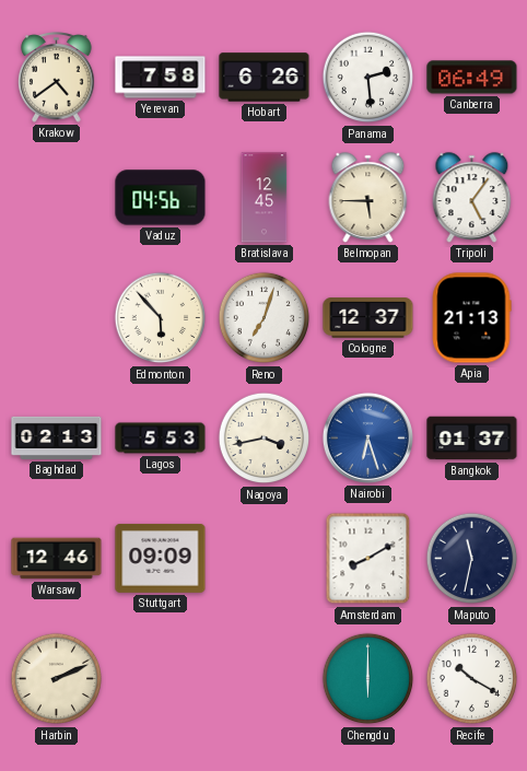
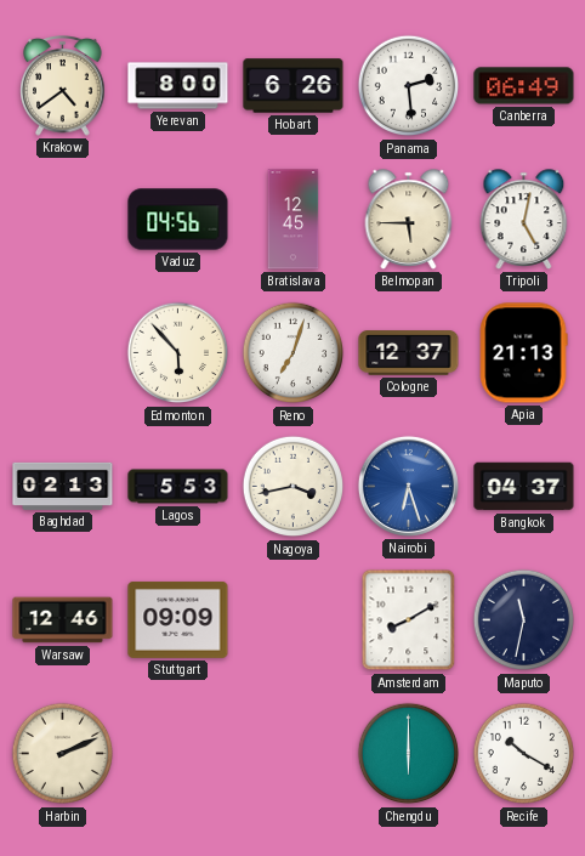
Yerevan: 7:58 -> 8:00 (178, 86)
Tripoli: 5:06 -> 5:02 (524, 220)
Bangkok: 01:37 -> 04:37 (524, 487)
